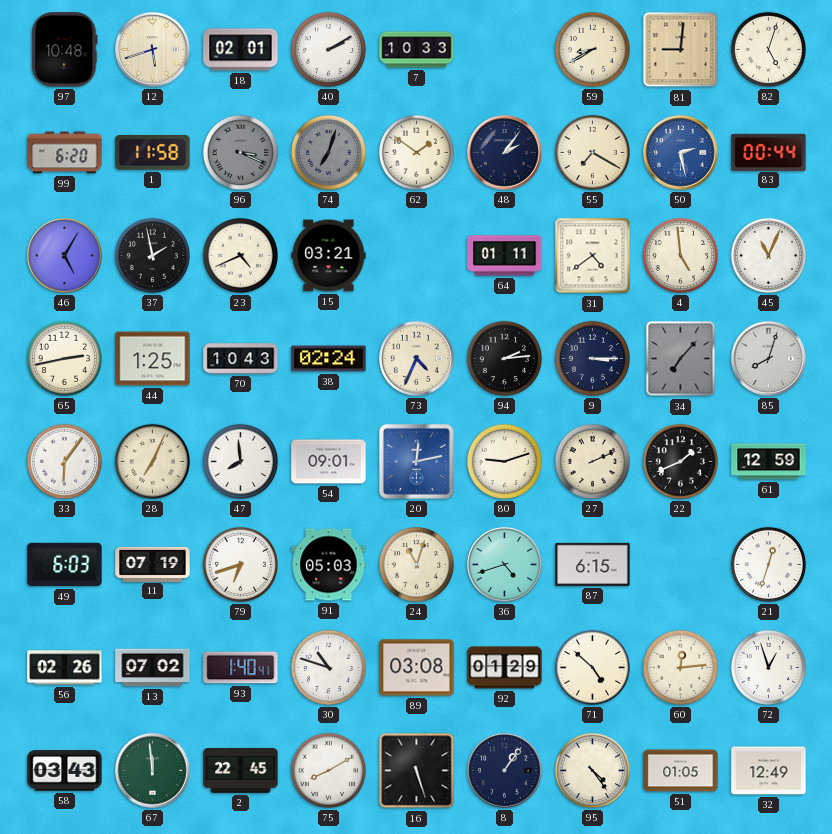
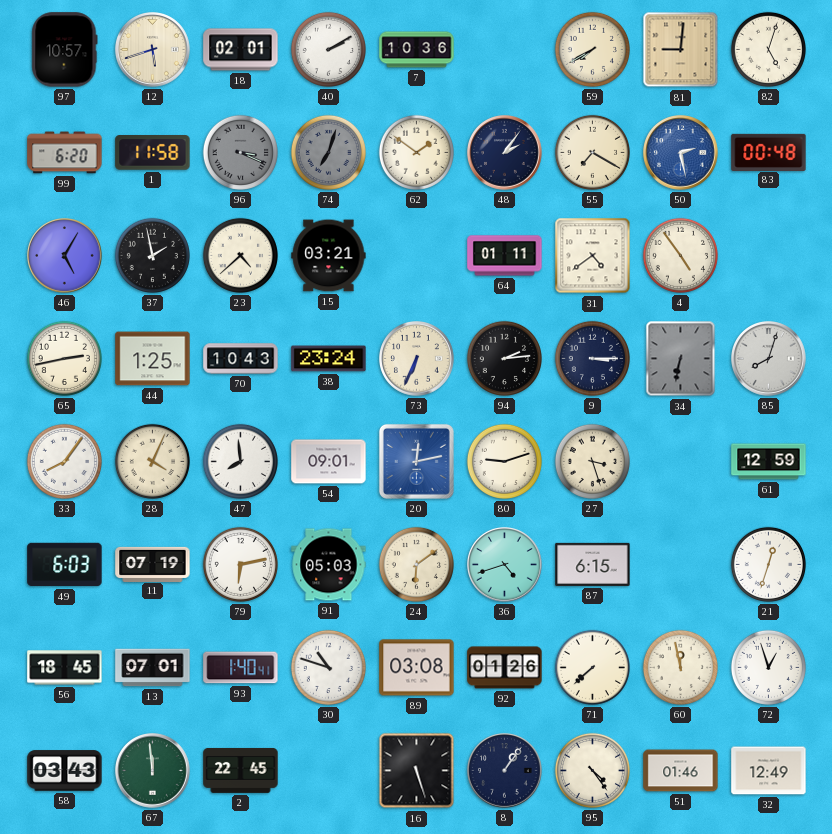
97: 10:48 -> 10:57 (65, 50)
7: 10:33 -> 10:36 (417, 50)
59: 8:40 -> 7:40 (592, 49)
83: 00:44 -> 00:48 (769, 152)
23: 4:41 -> 4:38 (240, 255)
4: 4:59 -> 4:54 (680, 255)
45: 11:04 -> none (768, 255)
38: 02:24 -> 23:24 (329, 359)
73: 4:34 -> 6:34 (417, 359)
34: 7:07 -> 6:32 (681, 359)
33: 6:06 -> 8:06 (64, 461)
28: 7:04 -> 4:04 (152, 461)
27: 2:11 -> 3:27 (592, 461)
22: 1:41 -> none (680, 461)
79: 6:42 -> 6:13 (240, 564)
24: 11:03 -> 6:09 (416, 564)
56: 02:26 -> 18:45 (65, 668)
13: 07:02 -> 07:01 (153, 668)
92: 01:29 -> 01:26 (505, 668)
71: 4:52 -> 7:38 (592, 667)
60: 12:14 -> 11:58 (680, 667)
75: 8:10 -> none (328, 770)
51: 01:05 -> 01:46 (681, 771)
